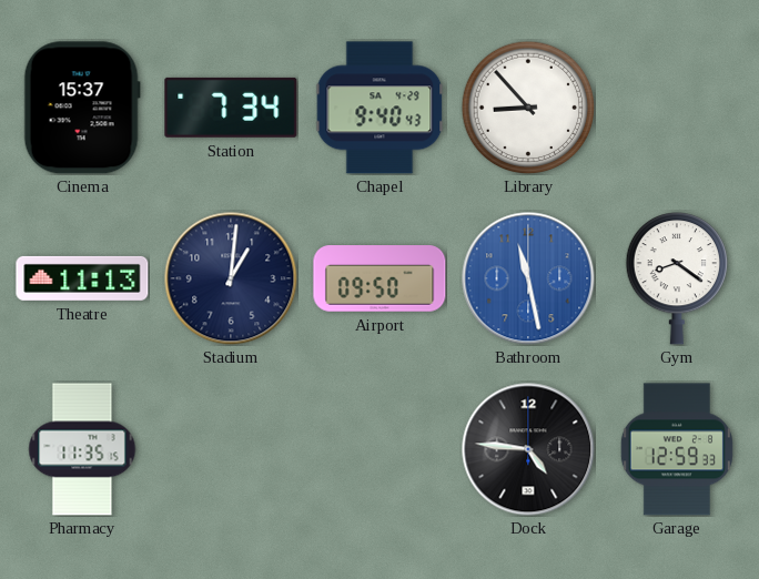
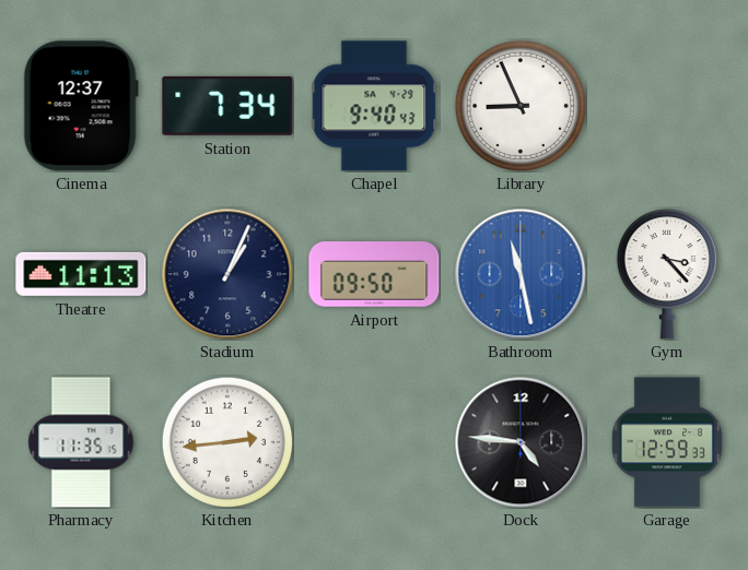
Cinema: 15:37 -> 12:37 (81, 106)
Library: 8:53 -> 8:56 (521, 106)
Stadium: 1:01 -> 1:04 (227, 274)
Gym: 8:21 -> 3:23 (666, 274)
Kitchen: none -> 2:44 (227, 442)
